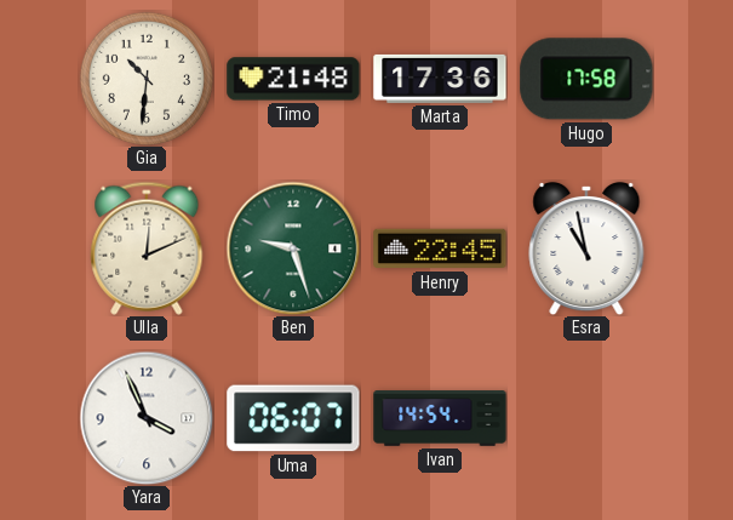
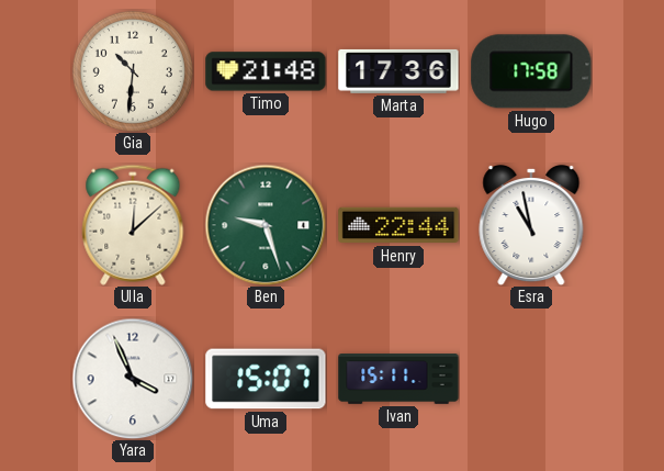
Ulla: 12:11 -> 12:08 (133, 225)
Henry: 22:45 -> 22:44 (398, 225)
Uma: 06:07 -> 15:07 (266, 379)
Ivan: 14:54 -> 15:11 (398, 379)
